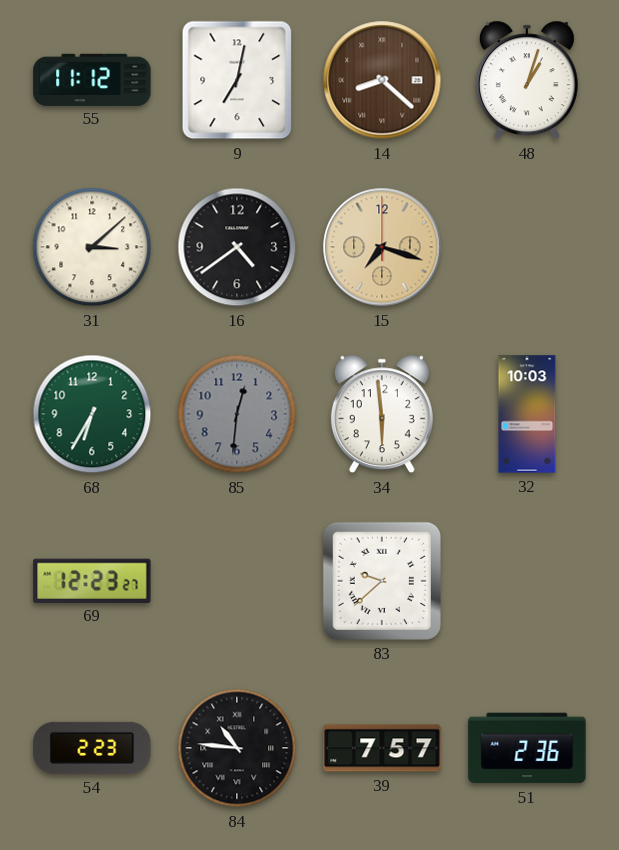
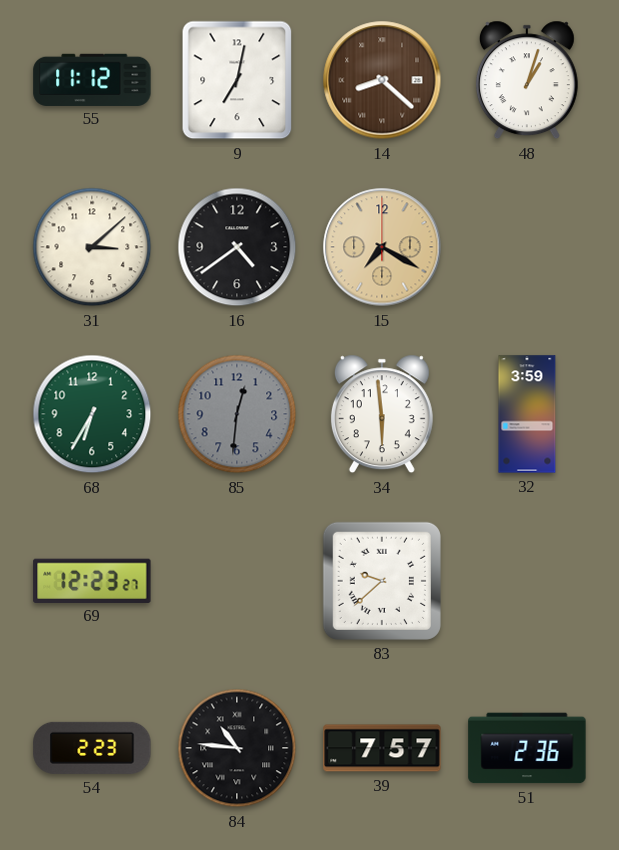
15: 7:18 -> 7:20 (382, 247)
32: 10:03 -> 3:59 (527, 414)
